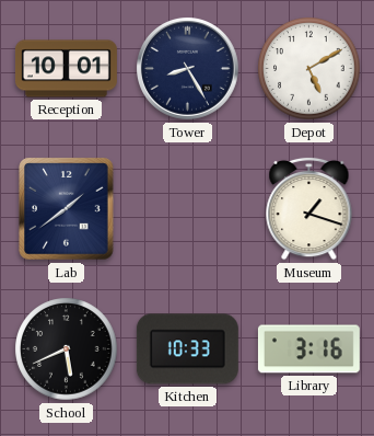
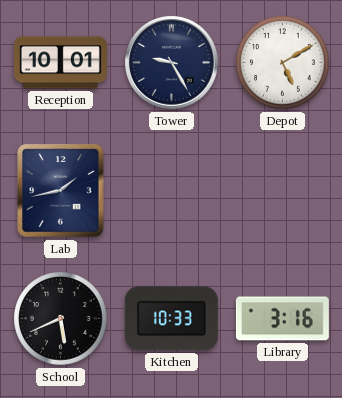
Tower: 8:25 -> 9:25 (172, 63)
Lab: 1:39 -> 1:43 (61, 191)
Museum: 1:18 -> none (309, 208)
